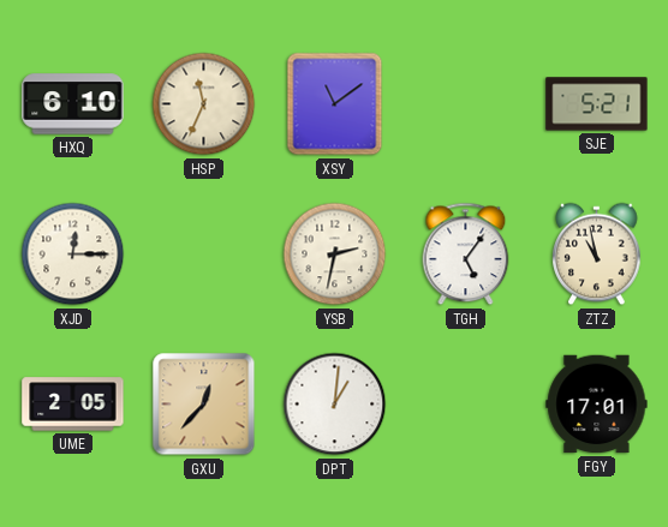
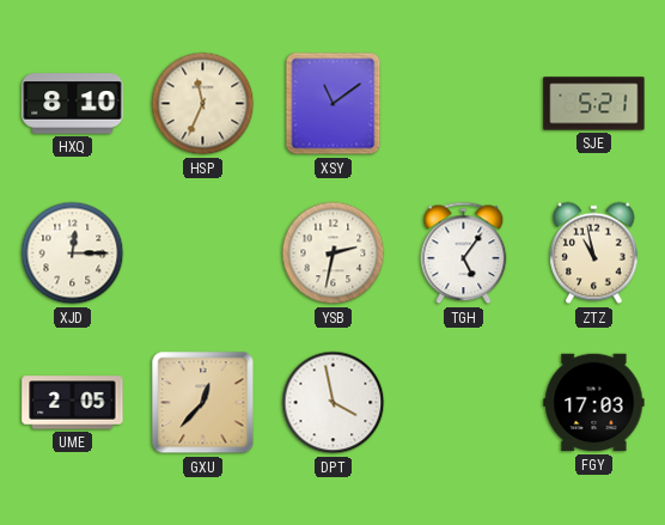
HXQ: 6:10 -> 8:10 (73, 104)
DPT: 1:01 -> 3:58 (334, 403)
FGY: 17:01 -> 17:03 (594, 403)
